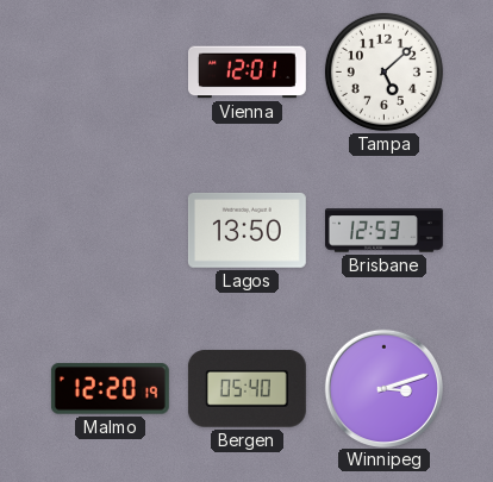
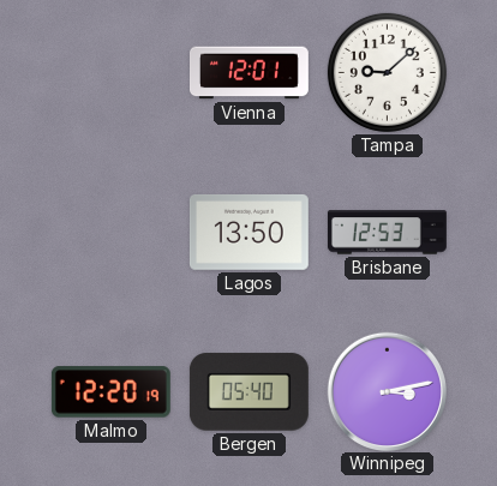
Tampa: 5:08 -> 9:08 (387, 72)
Winnipeg: 3:12 -> 3:13 (387, 391)
